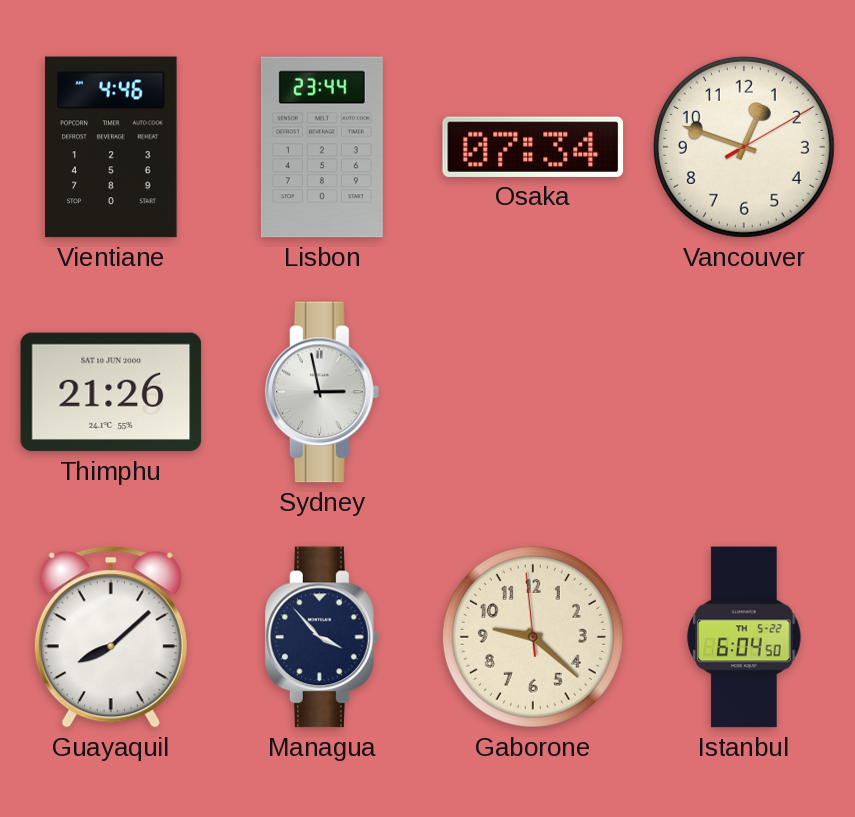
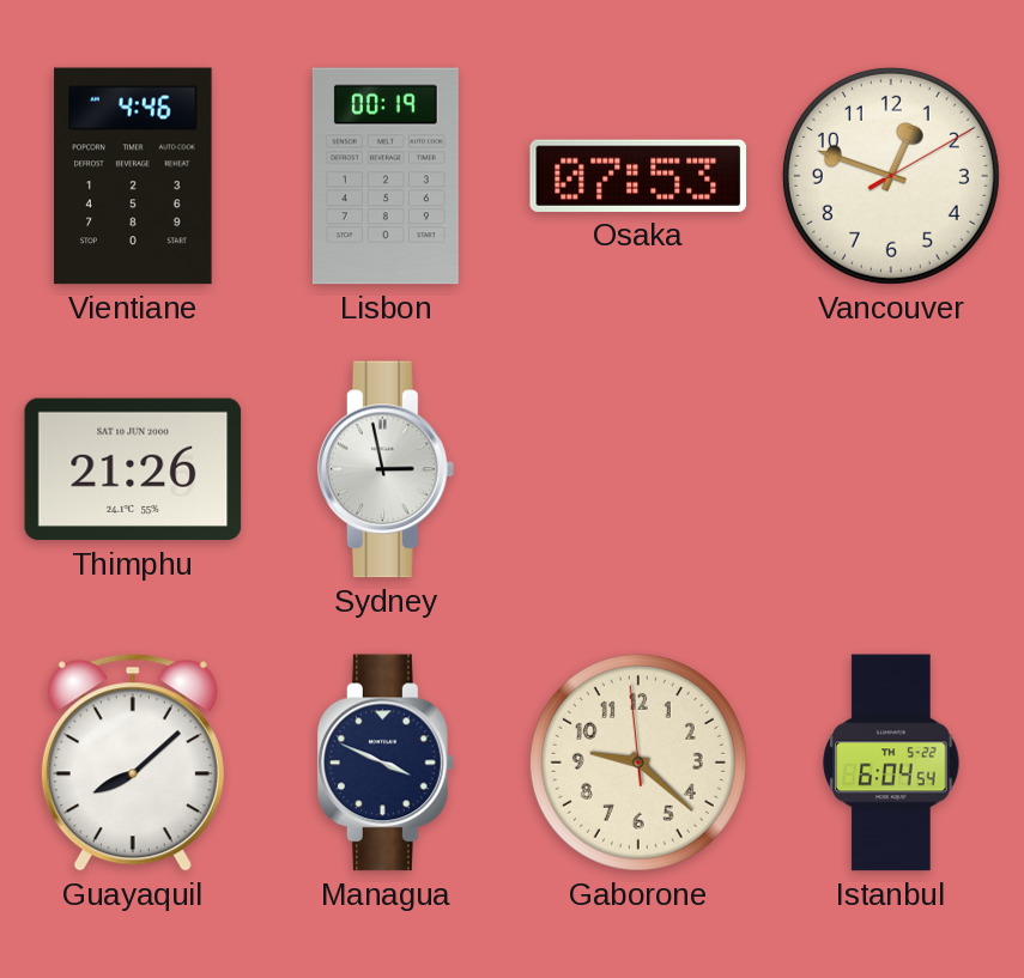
Lisbon: 23:44 -> 00:19 (386, 176)
Osaka: 07:34 -> 07:53 (638, 176)
Managua: 3:53 -> 3:49 (386, 763)
Istanbul: 6:04:50 -> 6:04:54 (891, 763)
